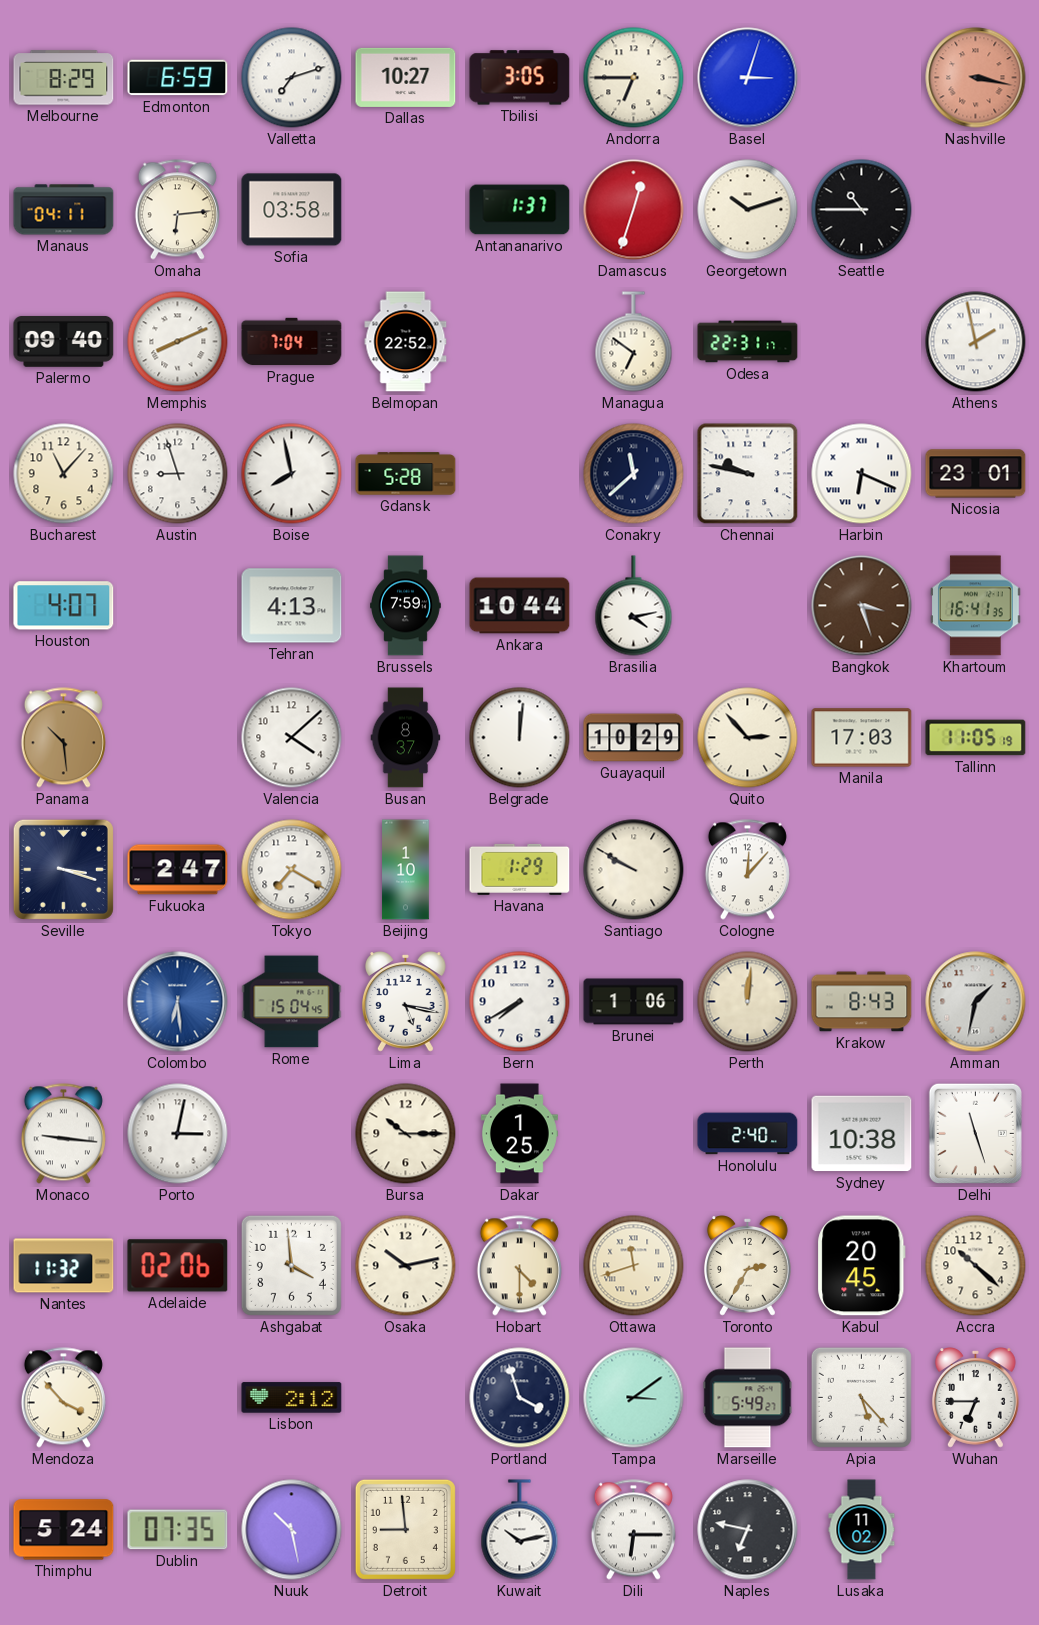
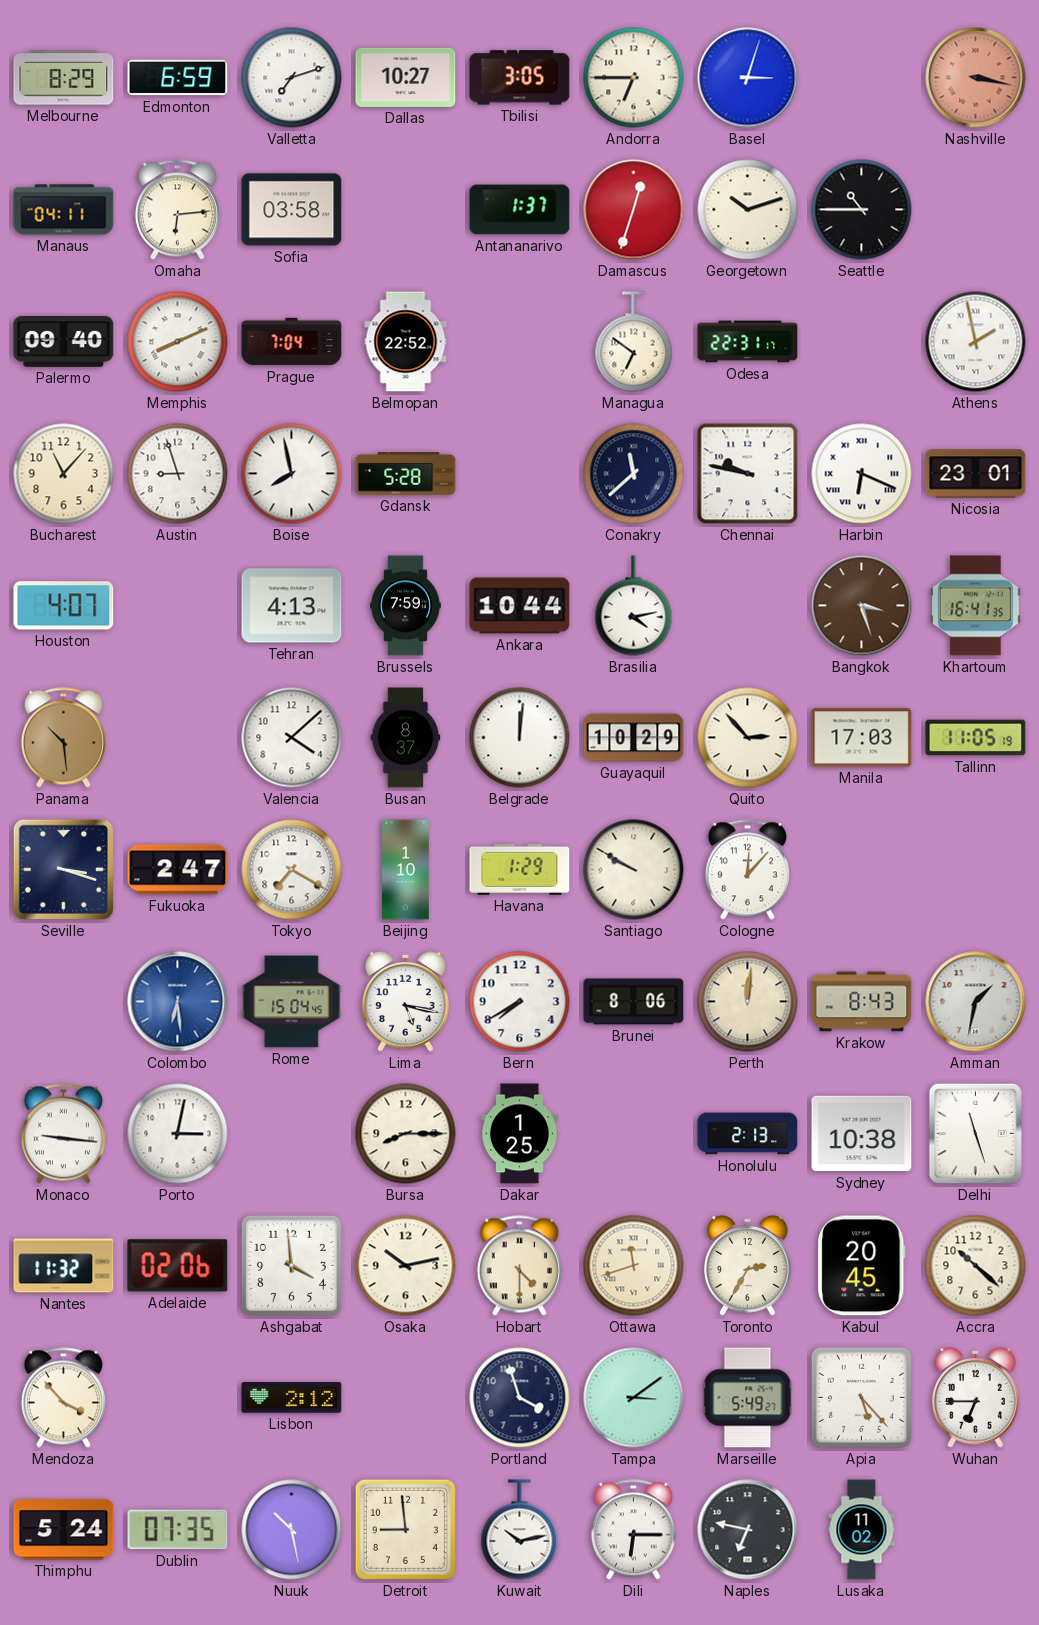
Brunei: 1:06 -> 8:06 (634, 1002)
Bursa: 10:15 -> 8:15 (406, 1134)
Honolulu: 2:40 -> 2:13 (748, 1134)
